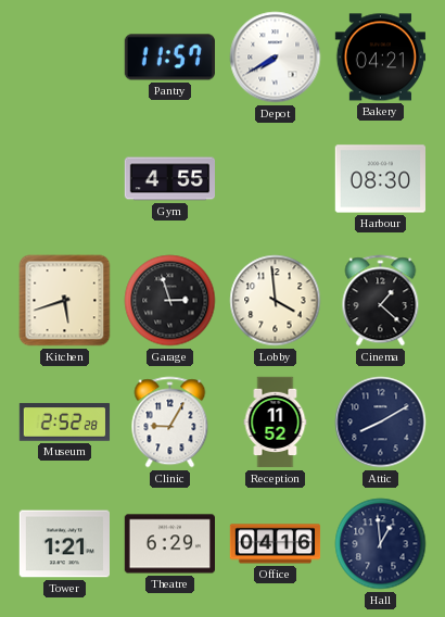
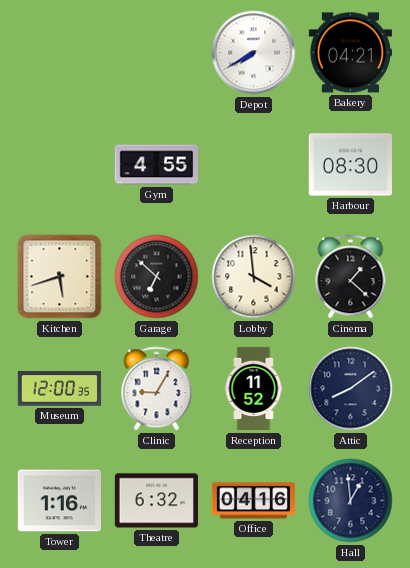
Pantry: 11:57 -> none (169, 58)
Garage: 2:57 -> 6:52 (157, 277)
Museum: 2:52 -> 12:00 (60, 389)
Attic: 8:10 -> 8:09 (351, 389)
Tower: 1:21 -> 1:16 (59, 501)
Theatre: 6:29 -> 6:32 (156, 501)
